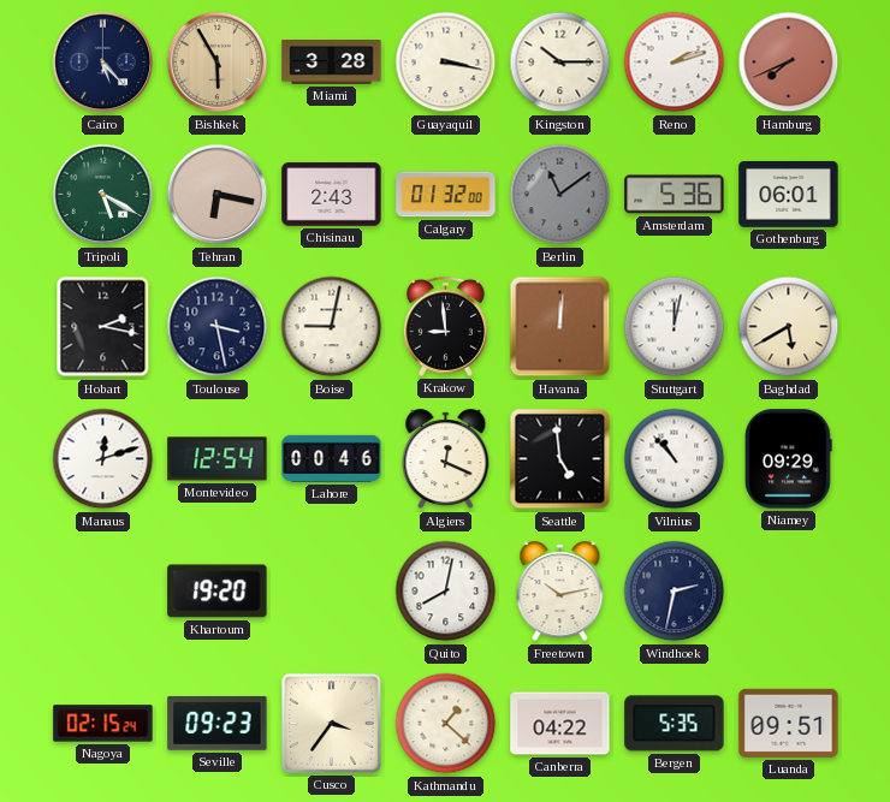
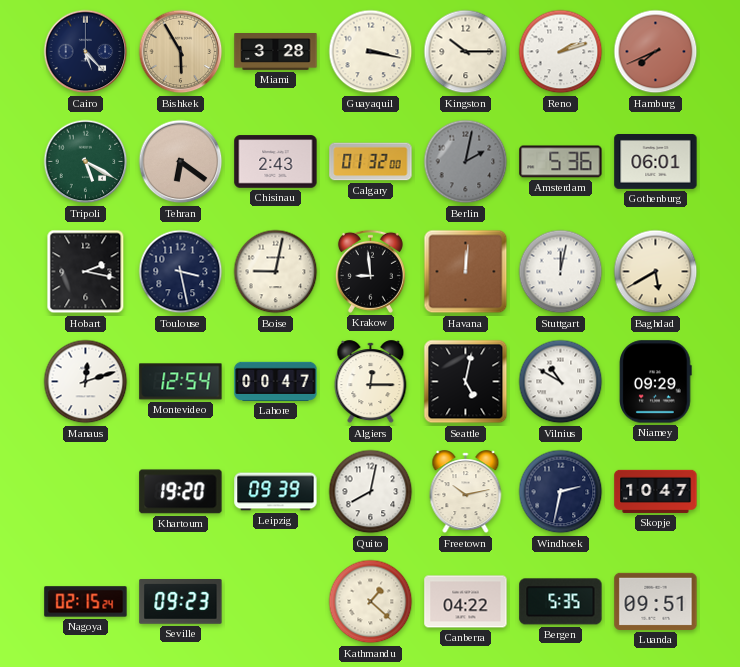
Tehran: 6:17 -> 6:21 (181, 162)
Berlin: 11:09 -> 2:02 (466, 162)
Lahore: 00:46 -> 00:47 (276, 381)
Algiers: 12:19 -> 12:15 (371, 382)
Seattle: 4:59 -> 5:02 (466, 382)
Vilnius: 10:53 -> 10:50 (561, 382)
Leipzig: none -> 09:39 (276, 492)
Skopje: none -> 10:47 (656, 491)
Cusco: 3:36 -> none (331, 723)
